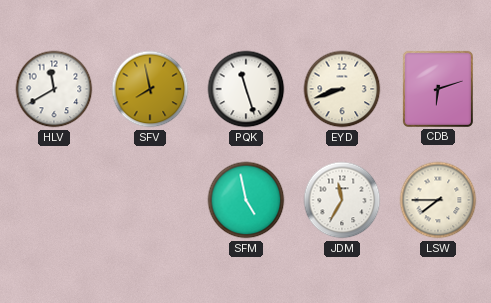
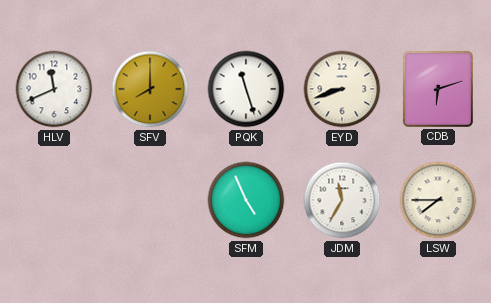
HLV: 11:40 -> 11:41 (54, 89)
SFV: 7:58 -> 8:00 (150, 89)
SFM: 4:58 -> 4:56 (246, 200)
